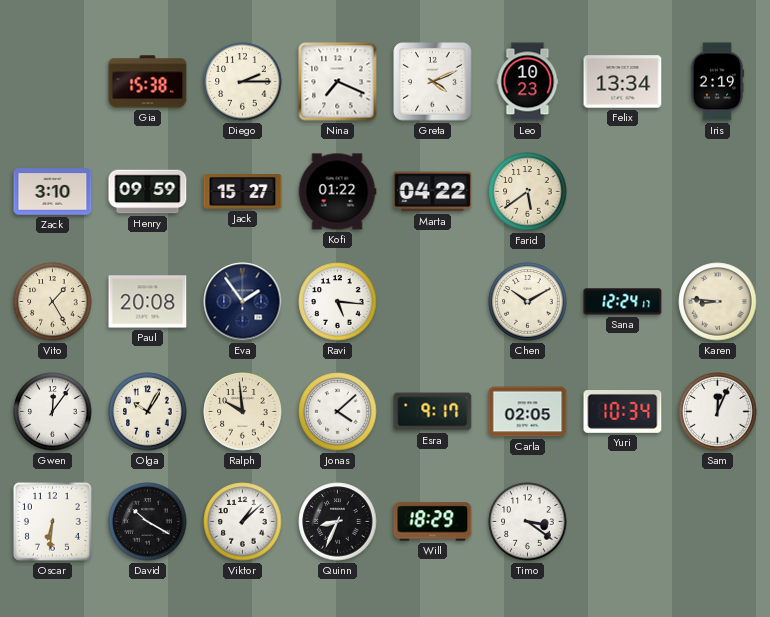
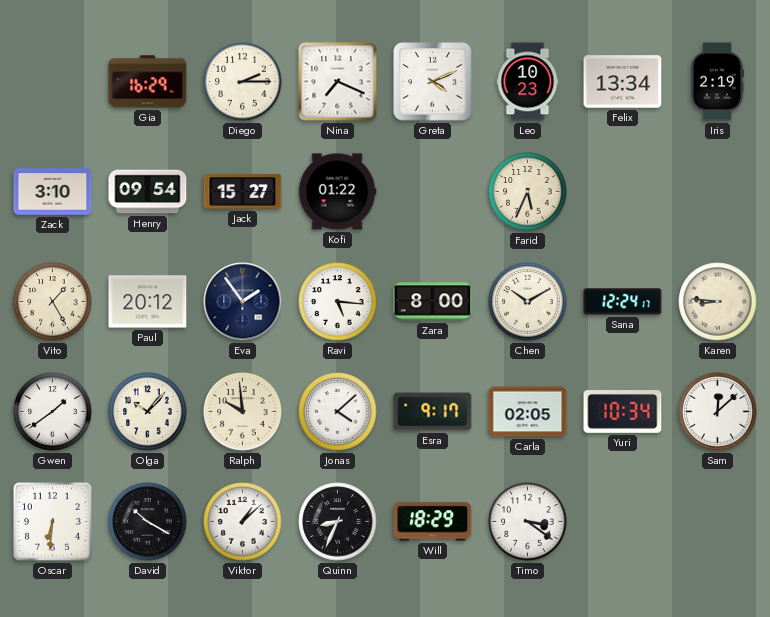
Gia: 15:38 -> 16:29 (148, 82)
Henry: 09:59 -> 09:54 (148, 192)
Marta: 04:22 -> none (433, 192)
Farid: 5:39 -> 5:34 (528, 192)
Paul: 20:08 -> 20:12 (148, 302)
Zara: none -> 8:00 (433, 302)
Gwen: 12:06 -> 1:39 (53, 412)
Olga: 10:05 -> 10:07 (148, 412)
Sam: 12:04 -> 12:08 (718, 412)
